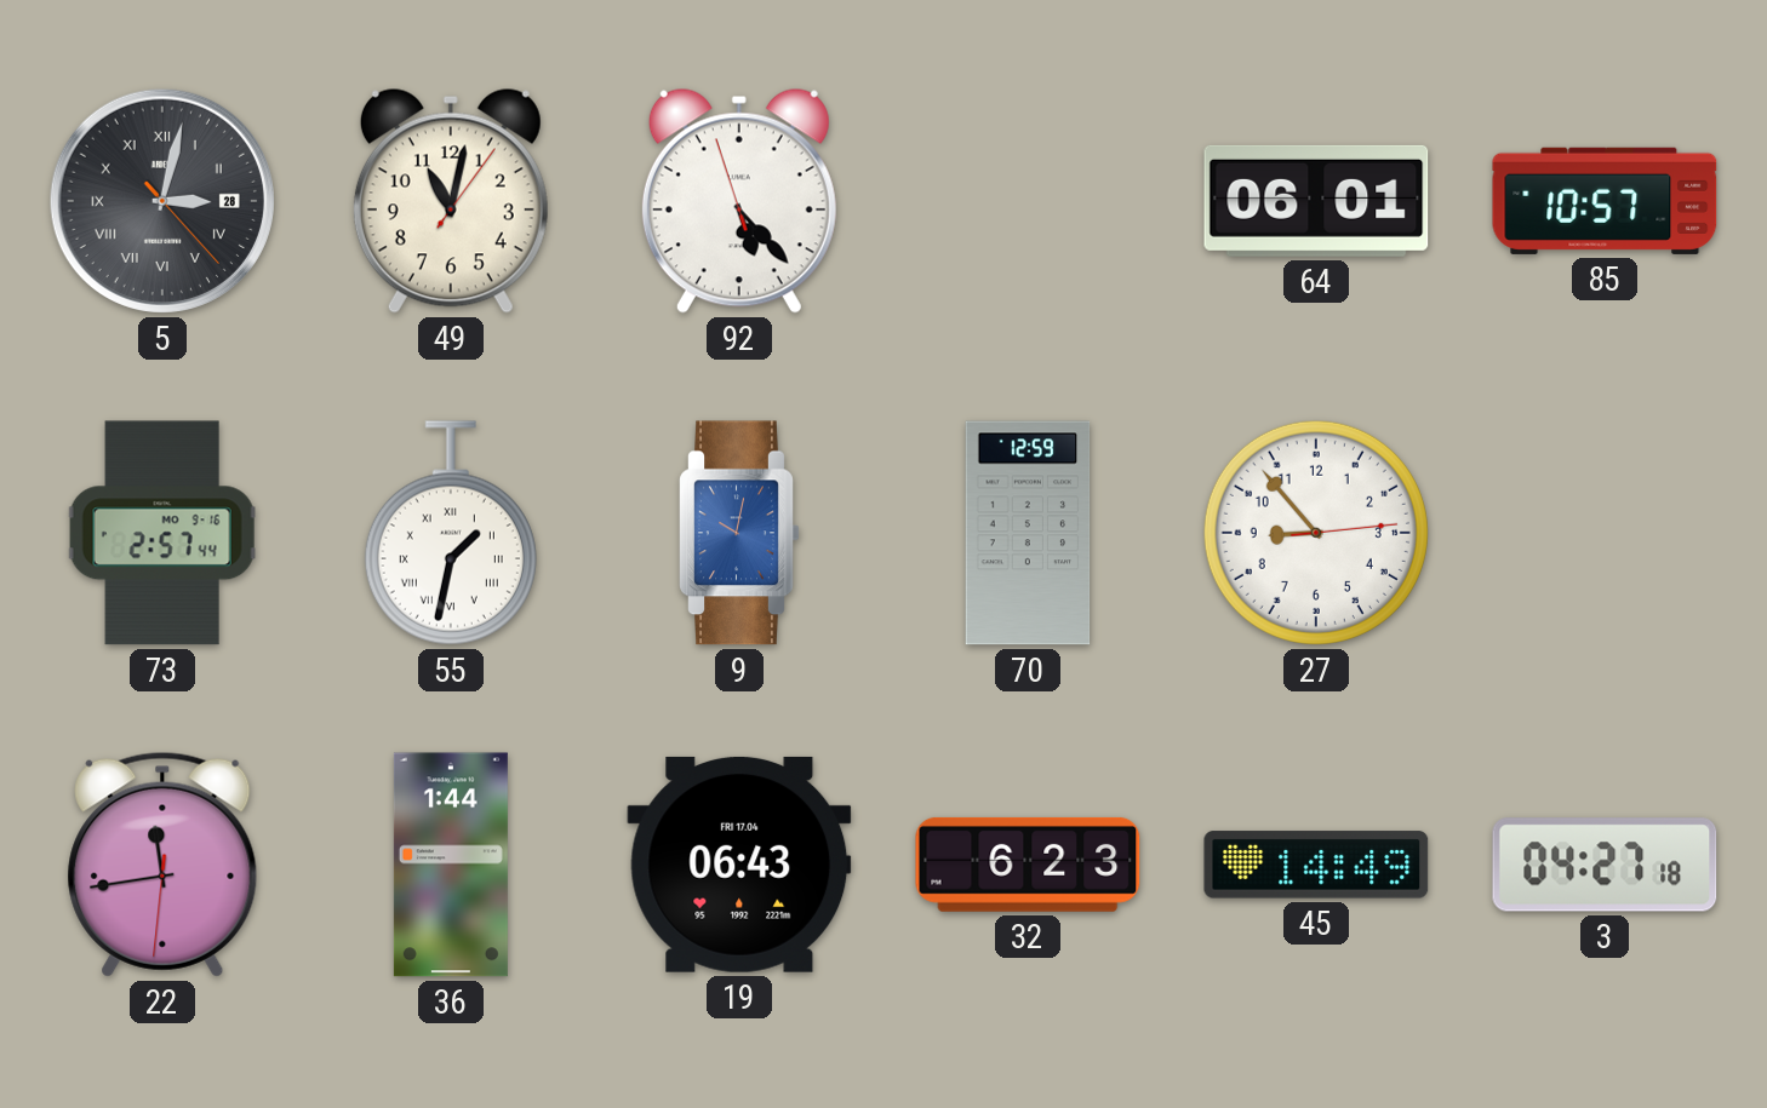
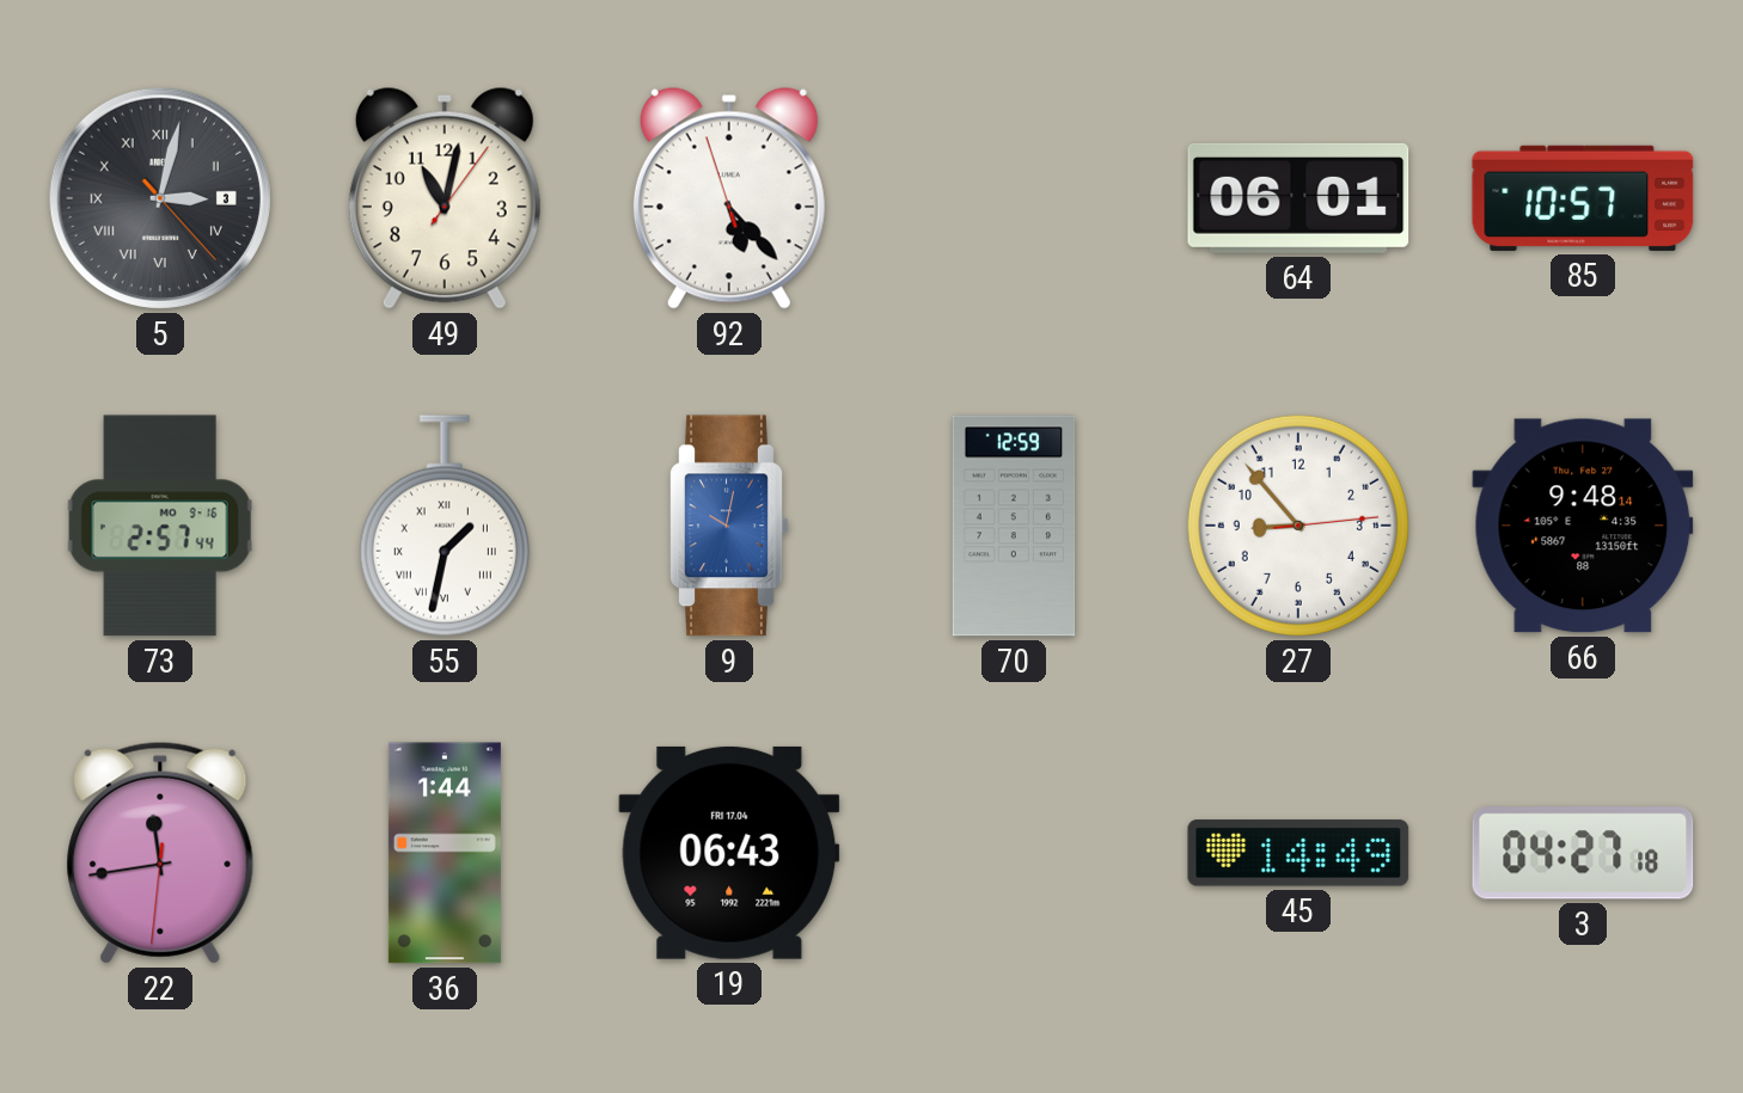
5 date: 28 -> 3 (160, 198)
66: none -> 9:48 (1583, 526)
32: 6:23 -> none (1028, 865)
